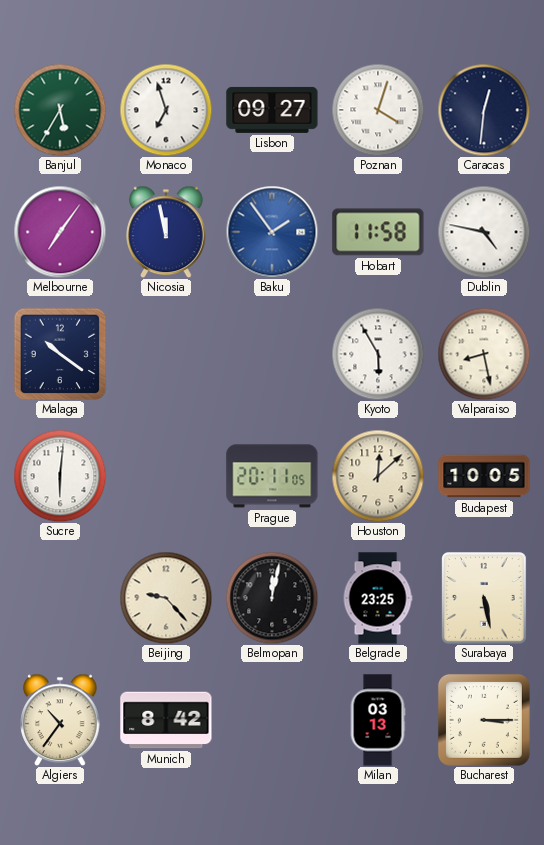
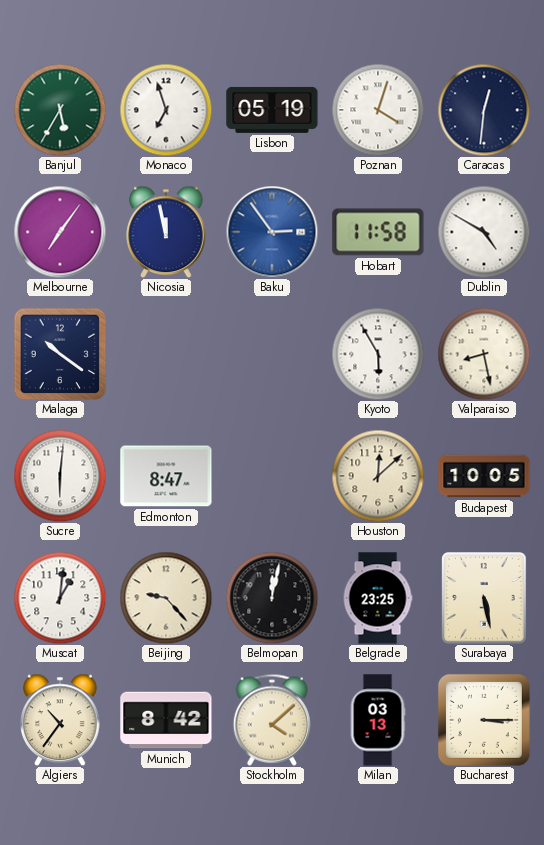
Lisbon: 09:27 -> 05:19 (272, 110)
Baku: 1:54 -> 2:54 (272, 232)
Dublin: 4:47 -> 4:50 (484, 232)
Edmonton: none -> 8:47 (166, 476)
Prague: 20:11 -> none (272, 476)
Muscat: none -> 1:01 (60, 598)
Stockholm: none -> 4:08 (272, 720)
